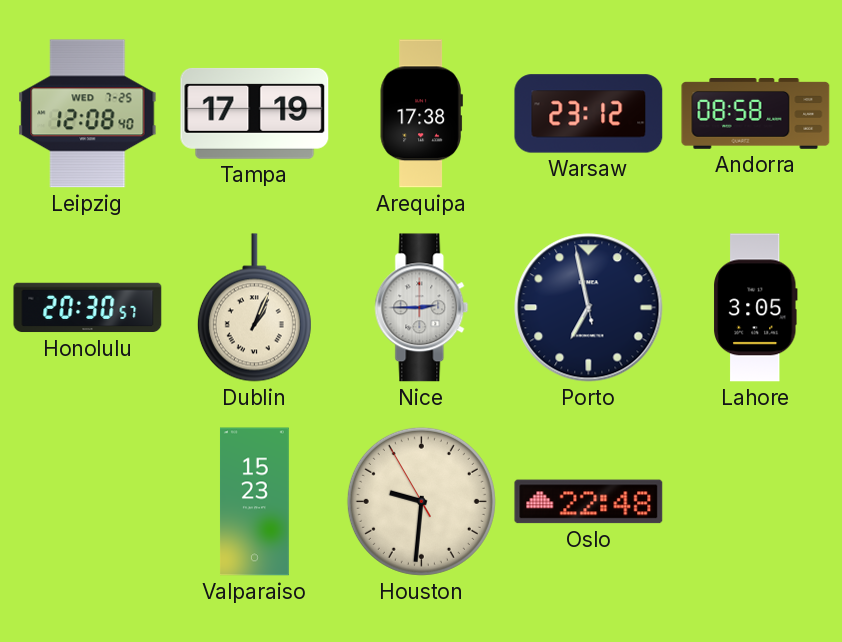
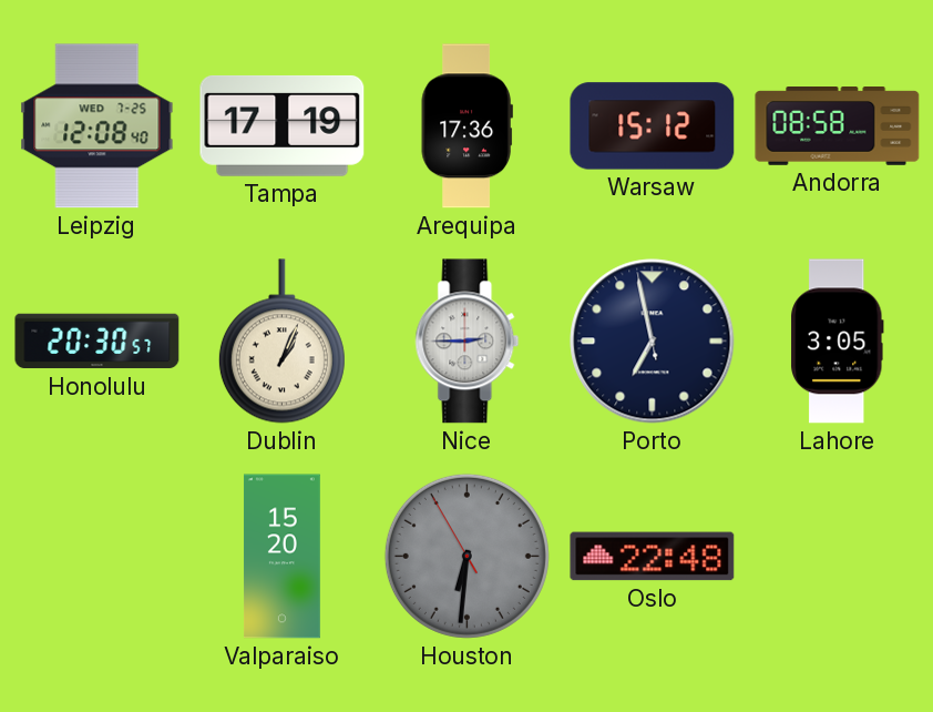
Arequipa: 17:38 -> 17:36 (466, 126)
Warsaw: 23:12 -> 15:12 (653, 126)
Valparaiso: 15:23 -> 15:20 (281, 557)
Houston: 9:30 -> 6:30 (466, 556)
Houston dial: cream -> grey (466, 556)
